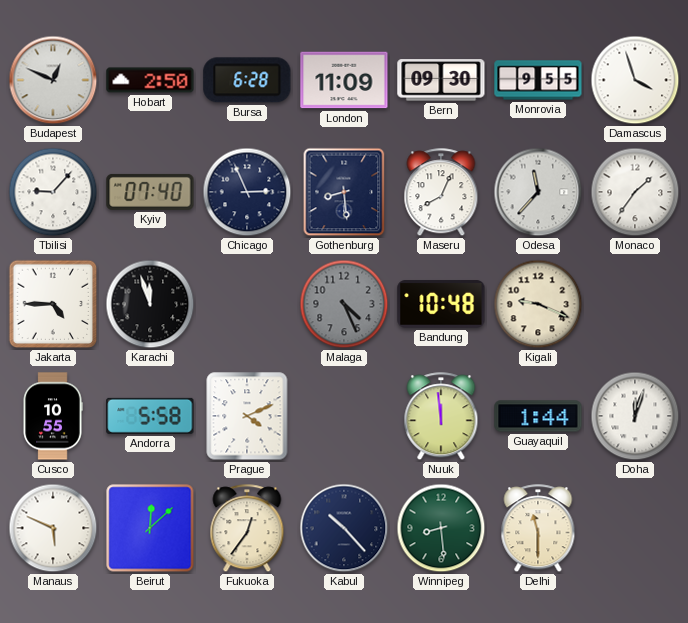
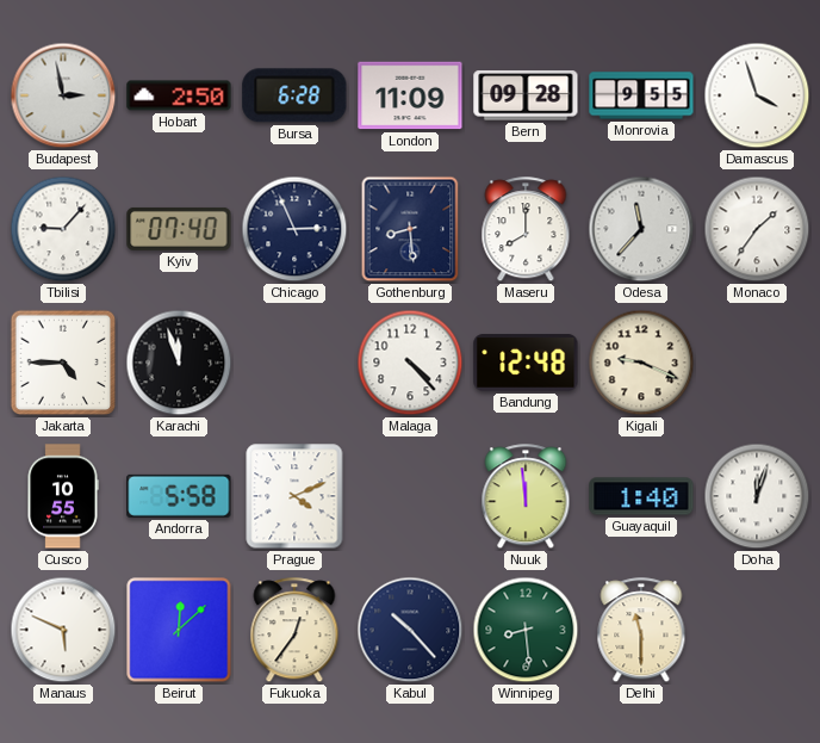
Budapest: 12:49 -> 2:58 (63, 95)
Bern: 09:30 -> 09:28 (526, 95)
Maseru: 8:04 -> 8:00 (526, 230)
Malaga: 4:26 -> 4:23 (410, 363)
Malaga dial: grey -> white (410, 363)
Bandung: 10:48 -> 12:48 (526, 363)
Guayaquil: 1:44 -> 1:40 (641, 496)
